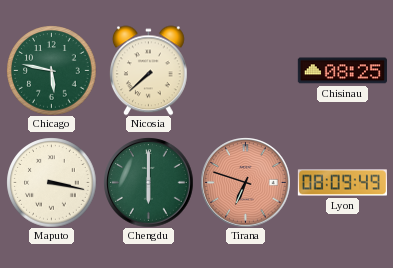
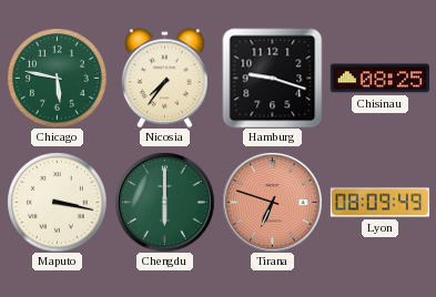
Nicosia: 7:38 -> 7:36 (164, 78)
Hamburg: none -> 9:18 (272, 78)
